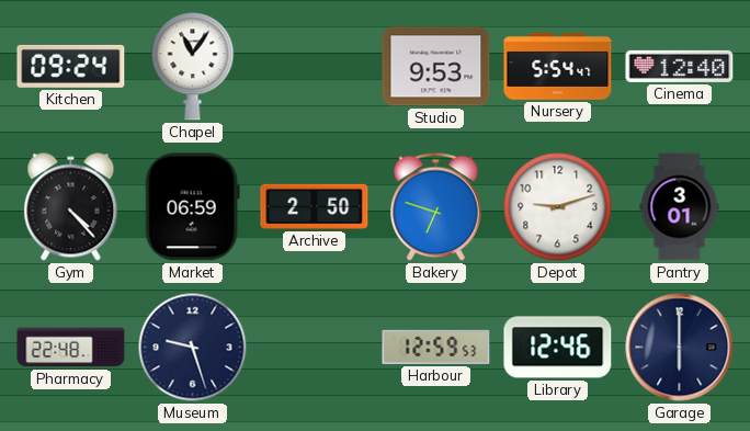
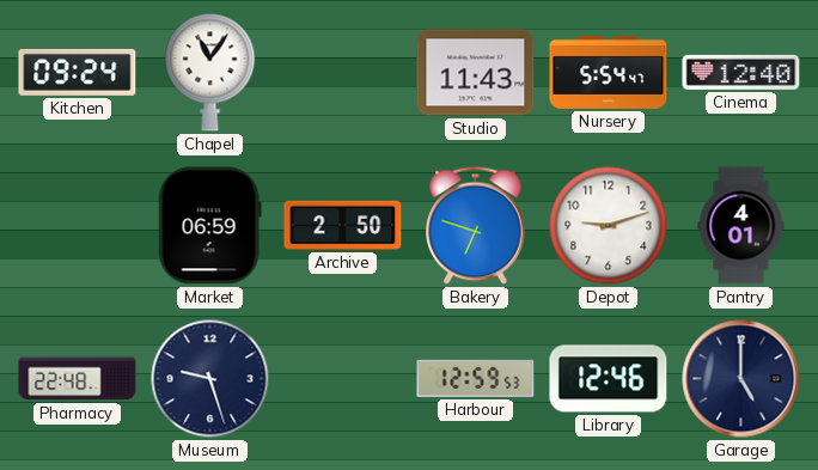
Studio: 9:53 -> 11:43 (476, 73)
Gym: 4:23 -> none (71, 207)
Pantry: 3:01 -> 4:01 (741, 226)
Garage: 6:00 -> 5:00 (741, 379)
